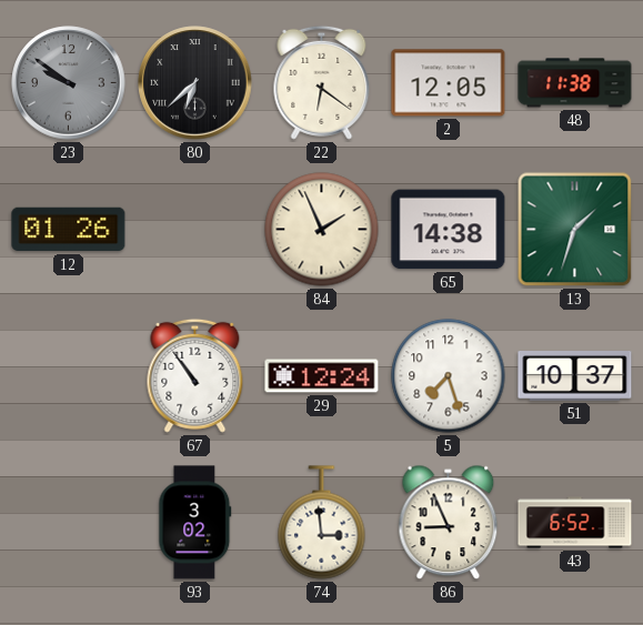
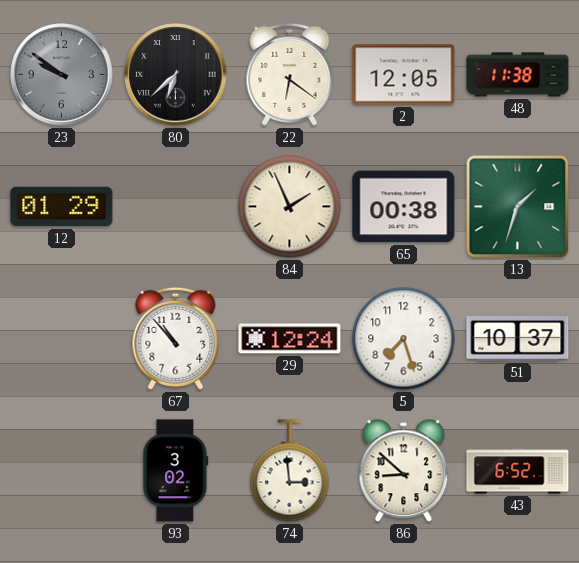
12: 01:26 -> 01:29 (62, 207)
65: 14:38 -> 00:38 (404, 207)
67: 10:54 -> 10:53 (176, 338)
86: 8:56 -> 8:52 (404, 471)
